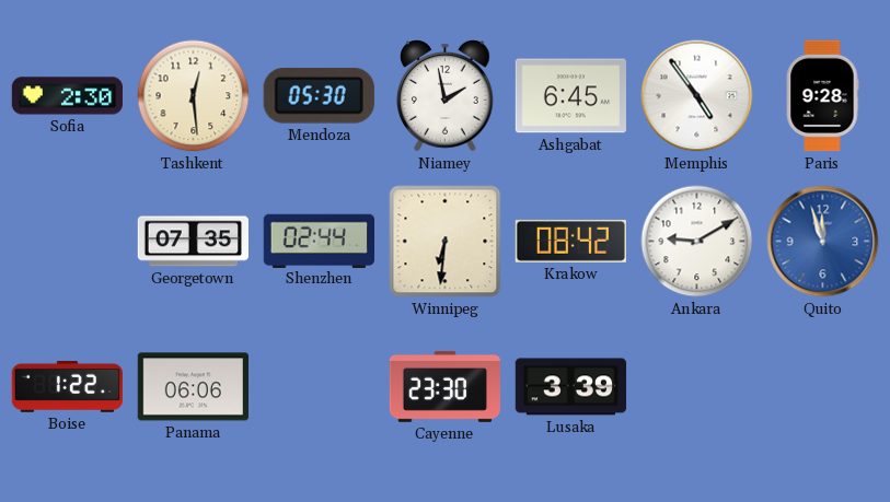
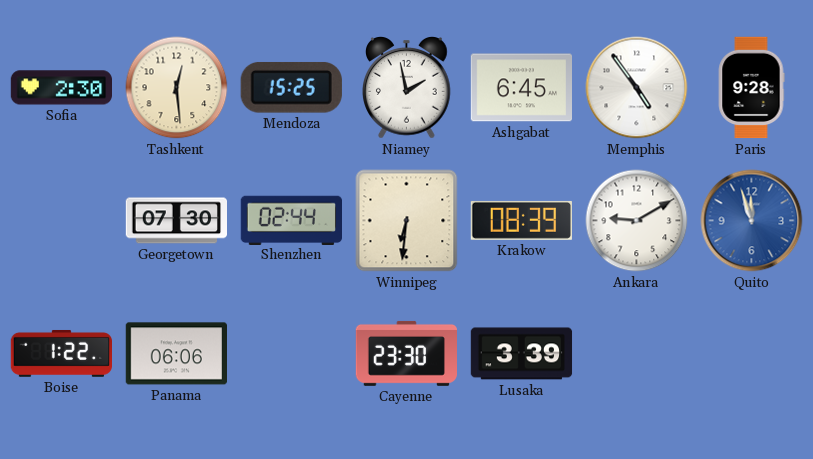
Mendoza: 05:30 -> 15:25 (291, 88)
Georgetown: 07:35 -> 07:30 (176, 221)
Krakow: 08:42 -> 08:39 (521, 220)
